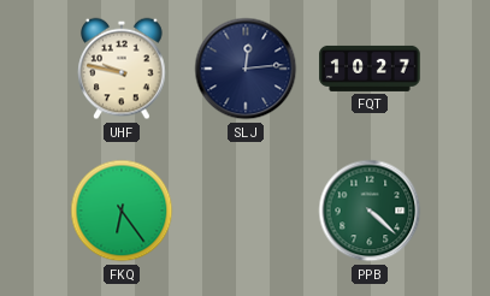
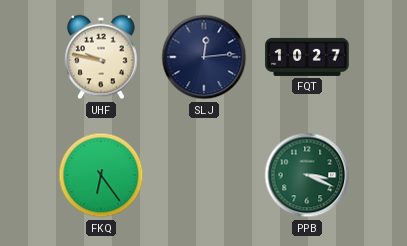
PPB: 4:22 -> 3:19 (307, 175)
